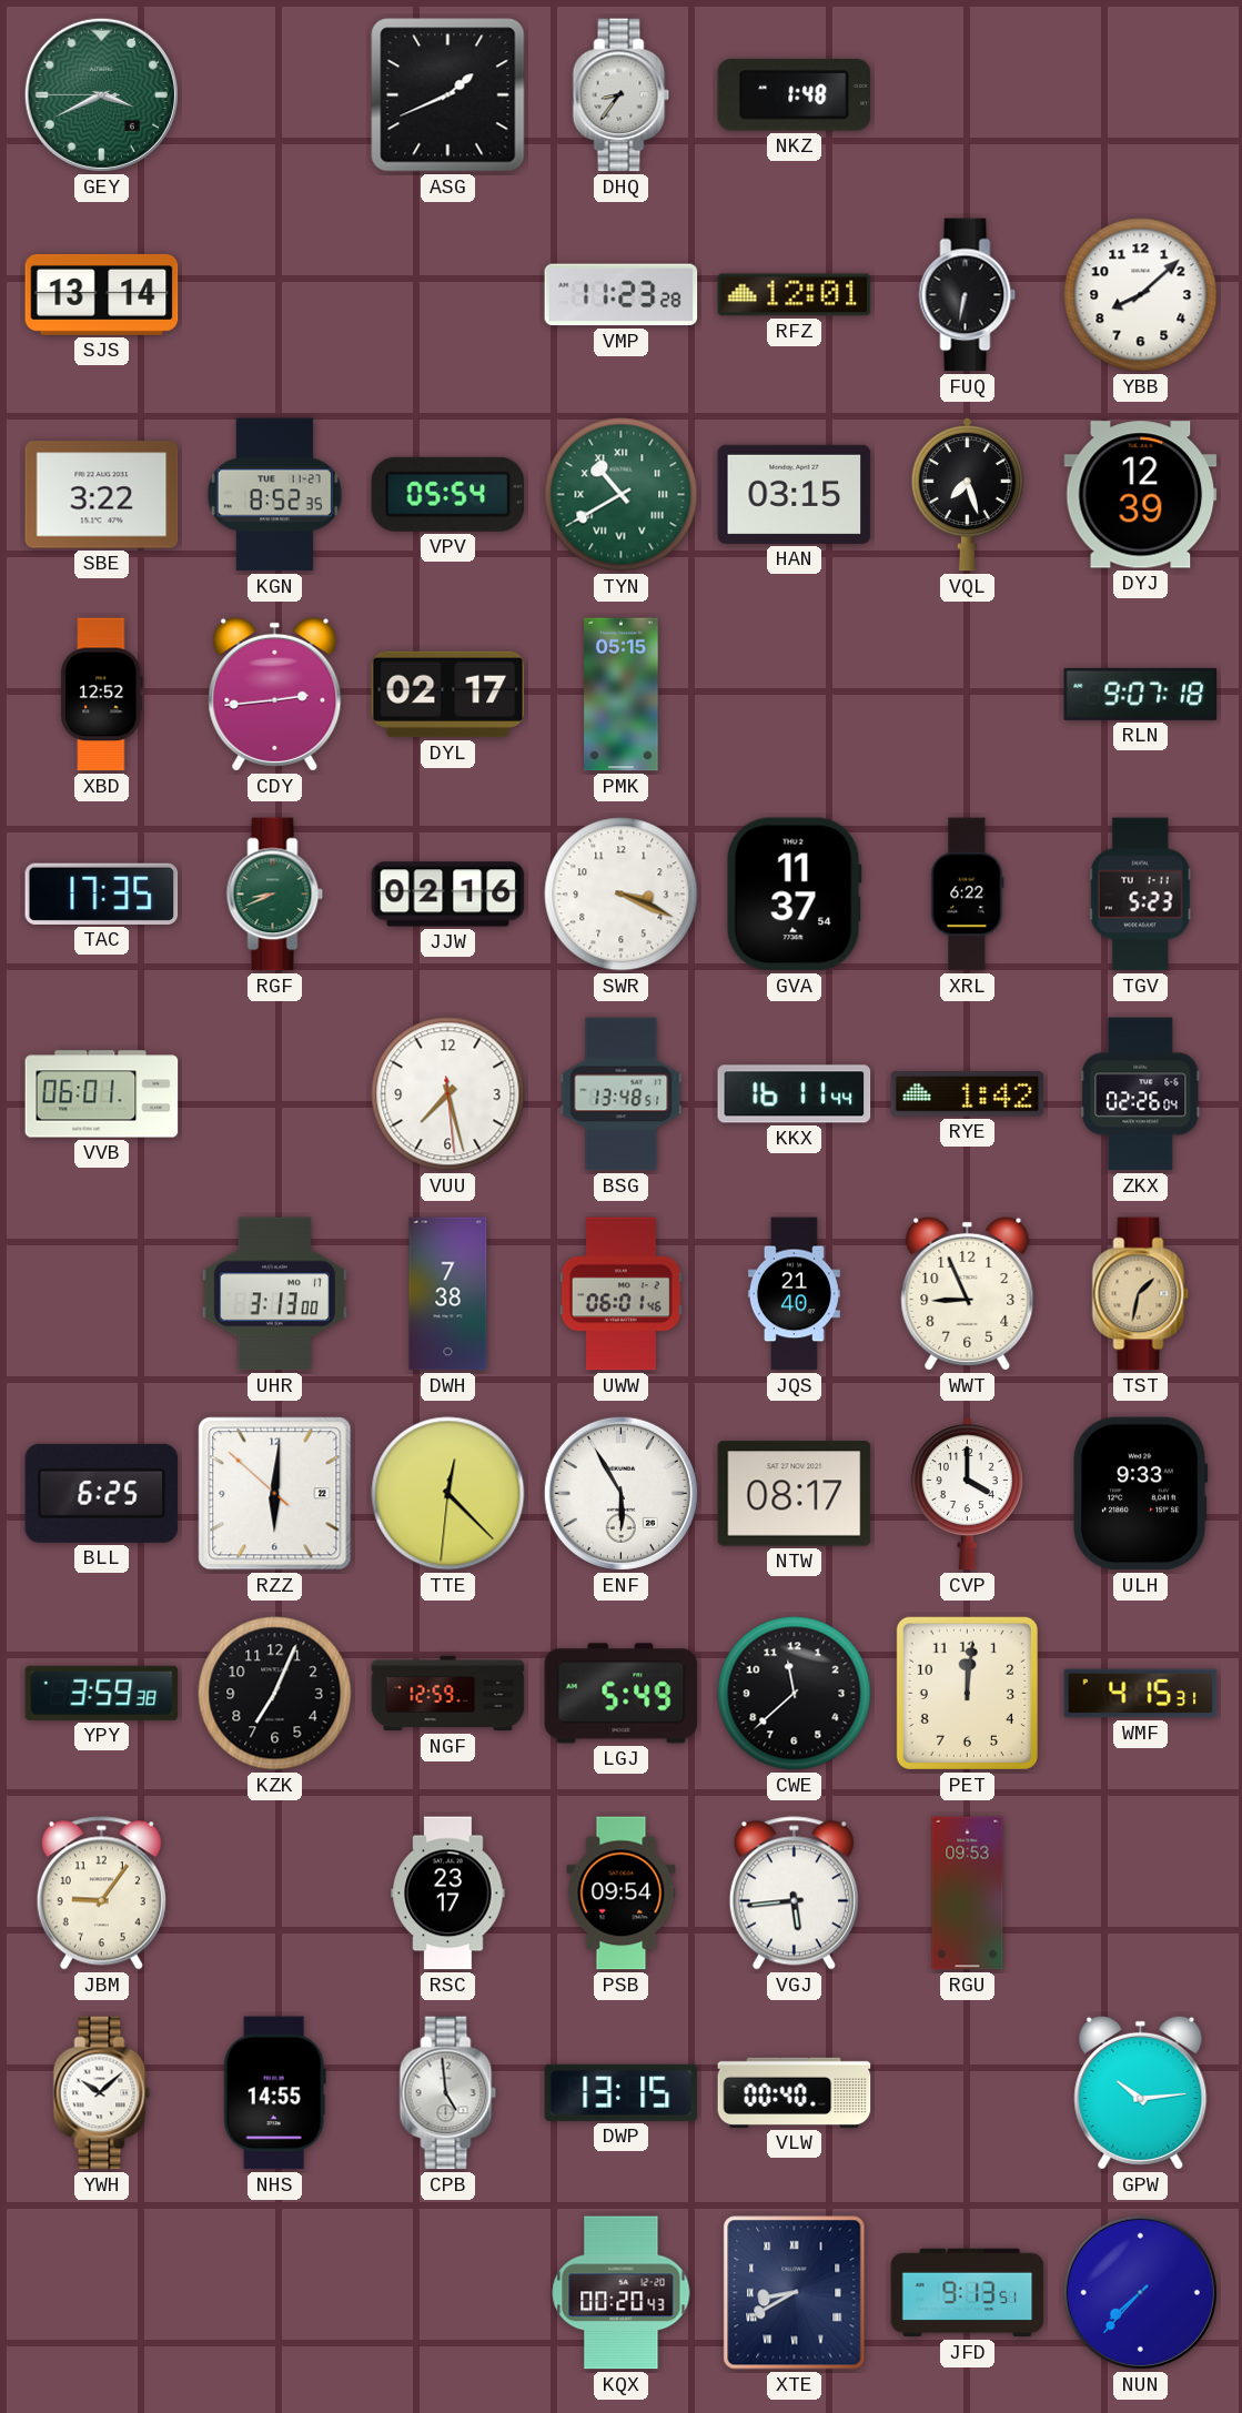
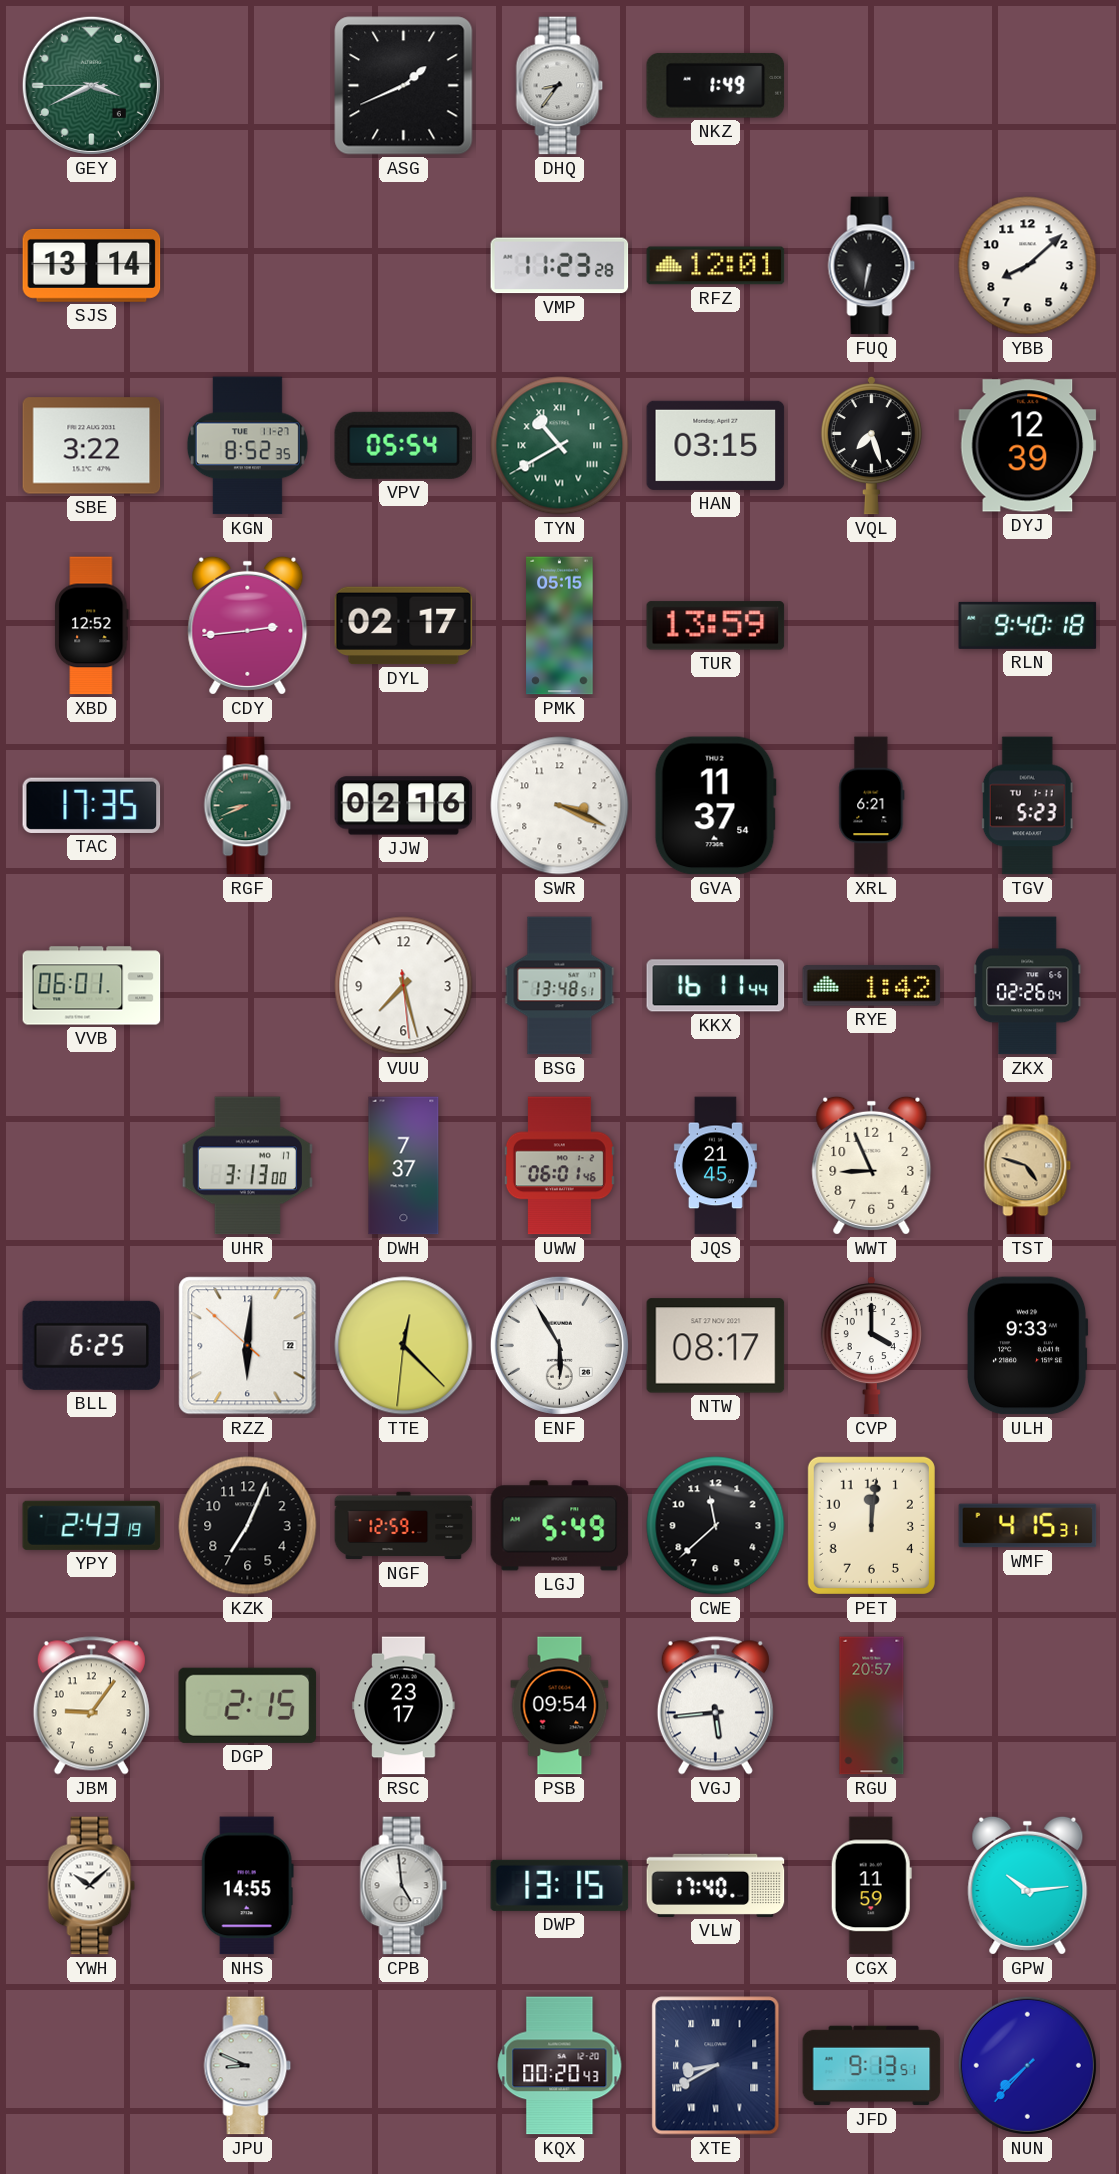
NKZ: 1:48 -> 1:49 (716, 85)
TUR: none -> 13:59 (716, 626)
RLN: 9:07 -> 9:40 (1028, 625)
XRL: 6:22 -> 6:21 (872, 806)
DWH: 7:38 -> 7:37 (404, 1166)
JQS: 21:40 -> 21:45 (715, 1166)
TST: 1:32 -> 4:48 (1028, 1166)
YPY: 3:59 -> 2:43 (92, 1525)
DGP: none -> 2:15 (248, 1705)
RGU: 09:53 -> 20:57 (872, 1706)
VLW: 00:40 -> 17:40 (716, 1885)
CGX: none -> 11:59 (871, 1886)
JPU: none -> 8:49 (248, 2066)
